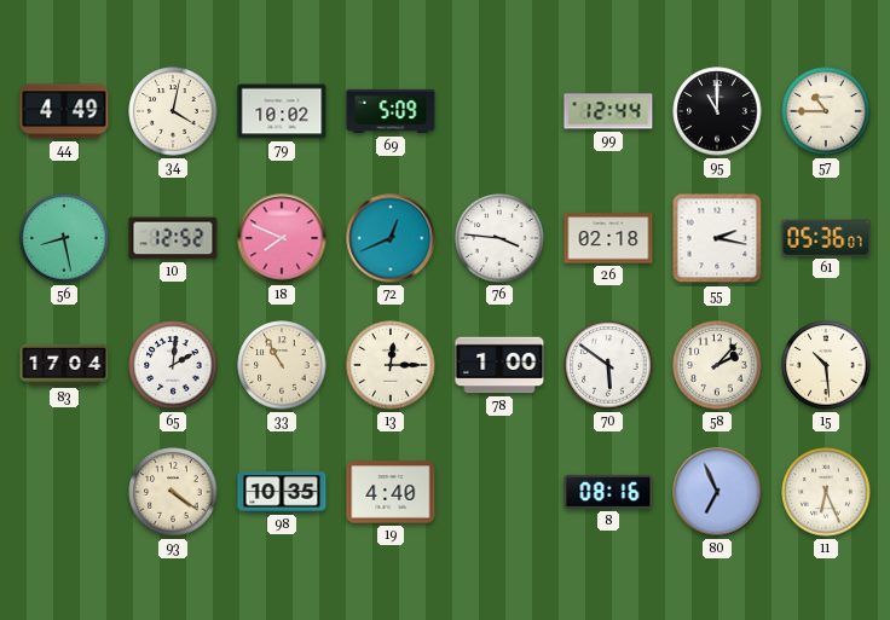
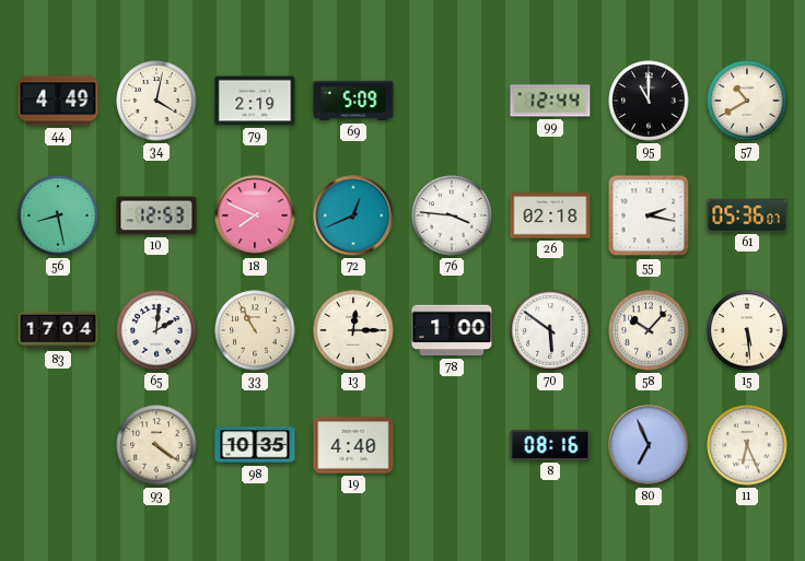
79: 10:02 -> 2:19 (255, 101)
57: 10:45 -> 10:40 (747, 101)
10: 12:52 -> 12:53 (156, 215)
58: 2:07 -> 10:07 (649, 330)
15: 10:29 -> 5:29 (747, 330)
